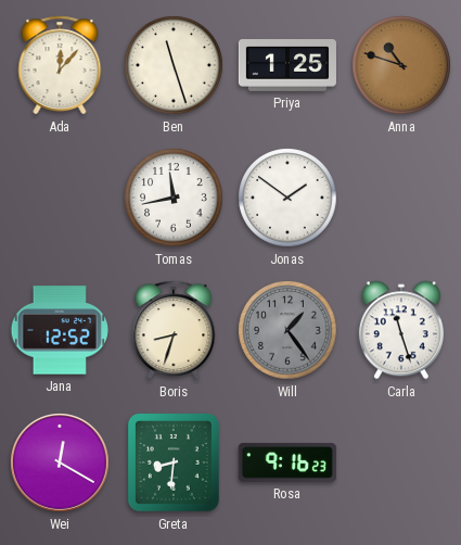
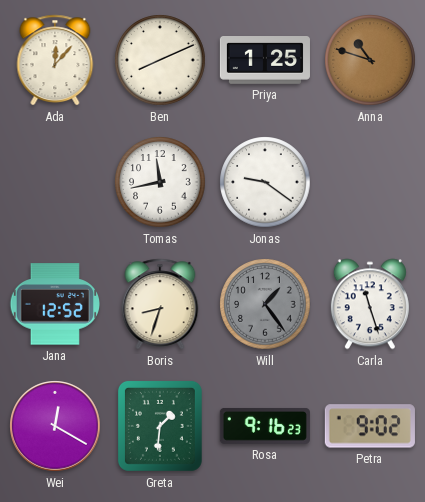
Ben: 11:27 -> 8:11 (160, 60)
Jonas: 1:51 -> 9:21 (265, 182)
Greta: 8:31 -> 1:31 (160, 426)
Petra: none -> 9:02 (370, 426)
